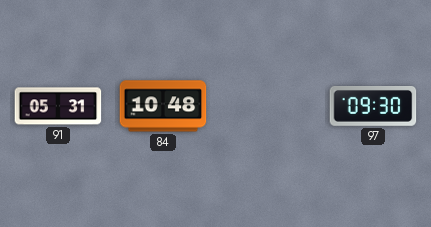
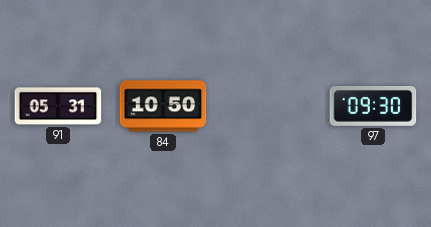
84: 10:48 -> 10:50 (163, 106)
